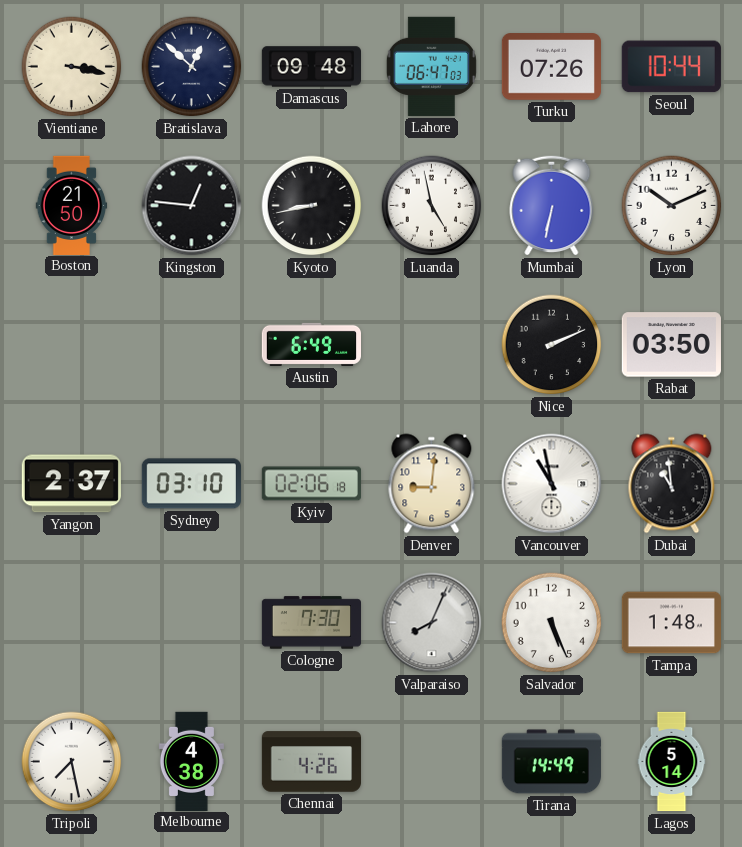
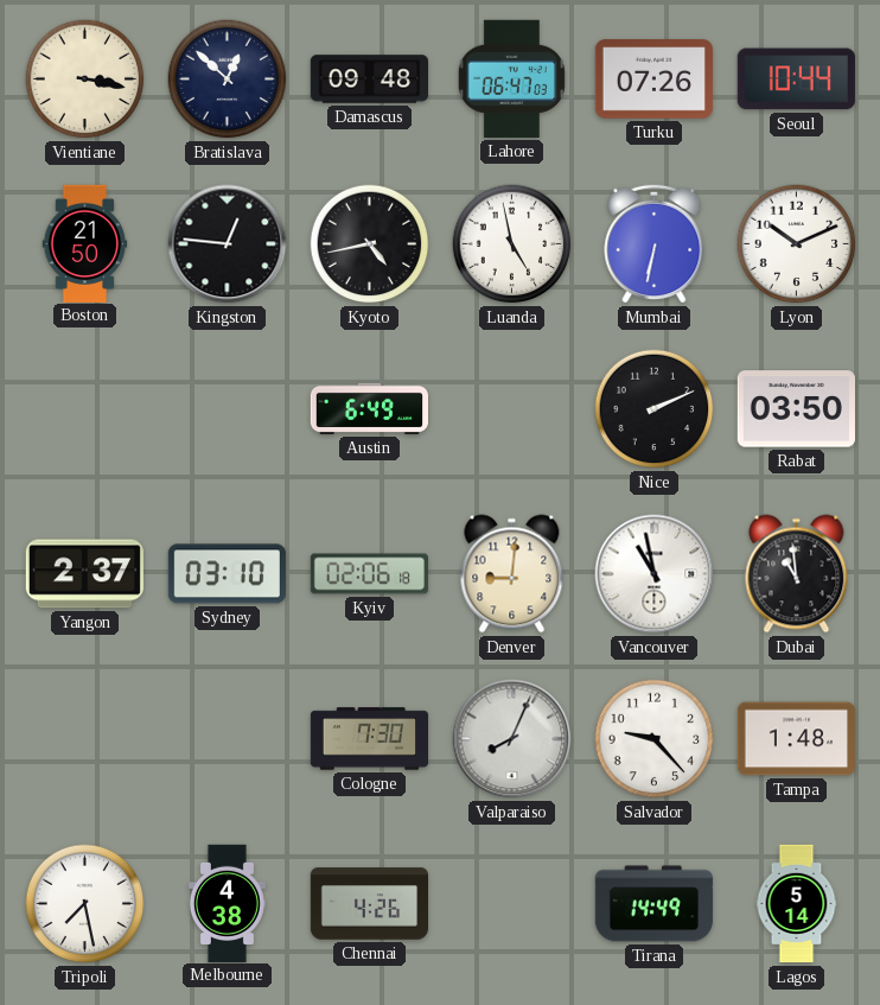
Kyoto: 8:43 -> 4:43 (370, 244)
Salvador: 5:26 -> 9:23 (655, 739)
